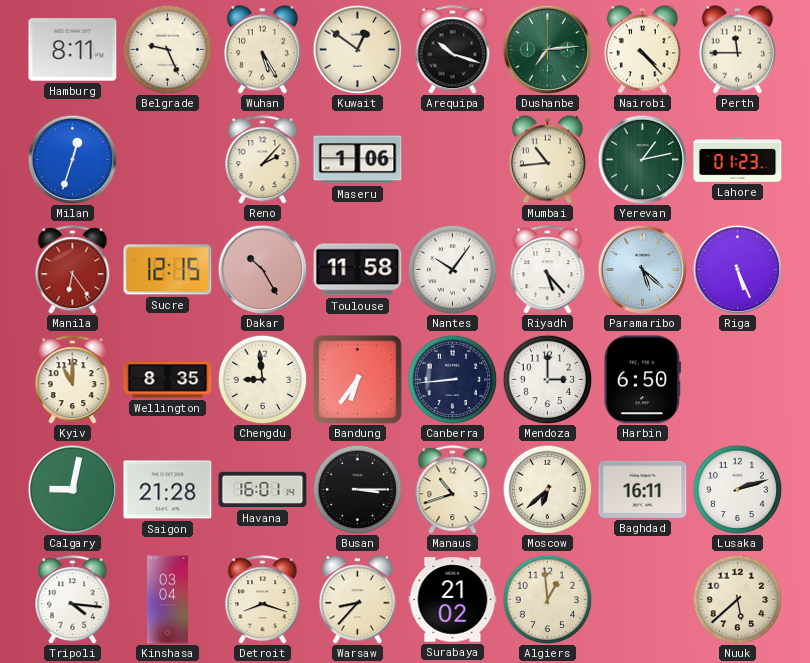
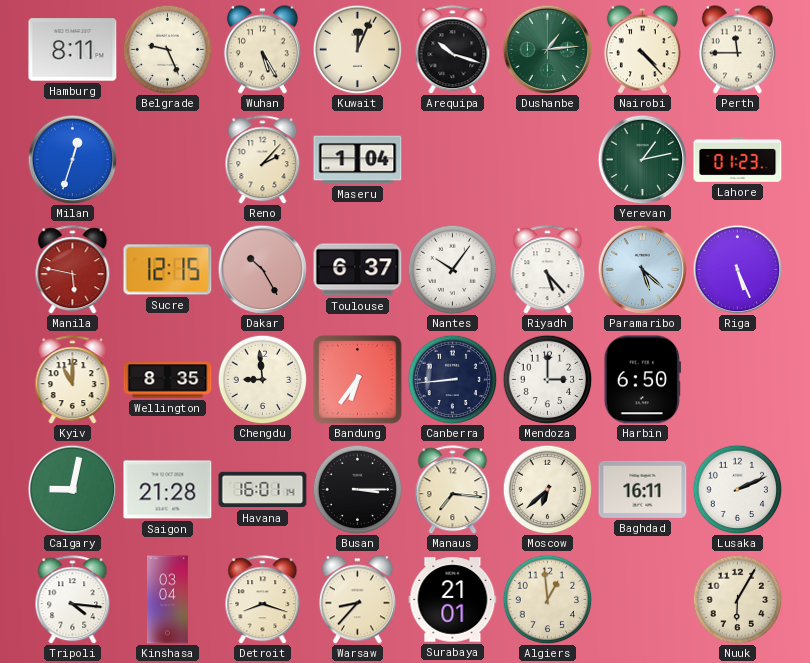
Kuwait: 12:51 -> 12:04 (357, 49)
Dushanbe: 7:14 -> 1:14 (547, 49)
Maseru: 1:06 -> 1:04 (358, 160)
Mumbai: 10:44 -> none (547, 160)
Manila: 6:24 -> 5:47 (73, 270)
Toulouse: 11:58 -> 6:37 (358, 270)
Manaus: 10:42 -> 7:16 (453, 490)
Lusaka: 2:12 -> 2:11 (737, 489)
Surabaya: 21:02 -> 21:01 (453, 600)
Nuuk: 5:38 -> 6:05 (737, 599)
